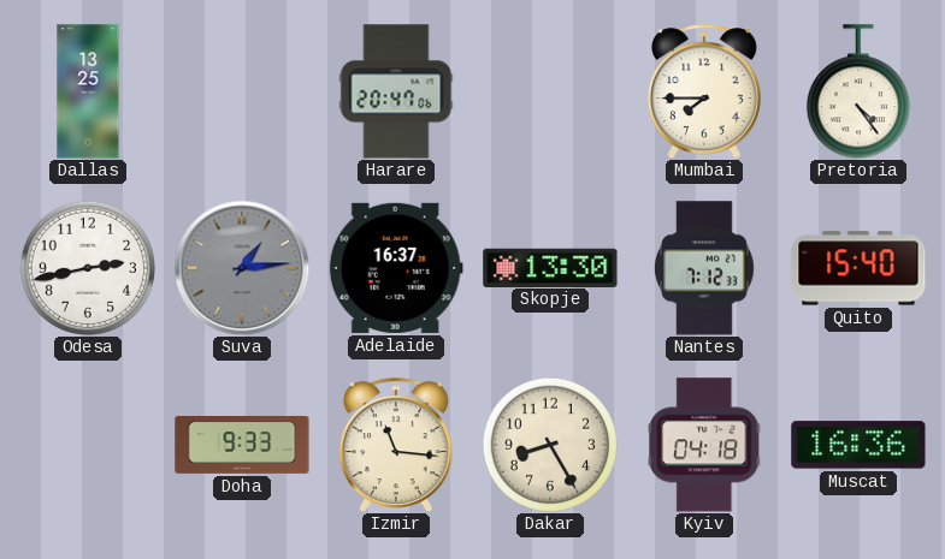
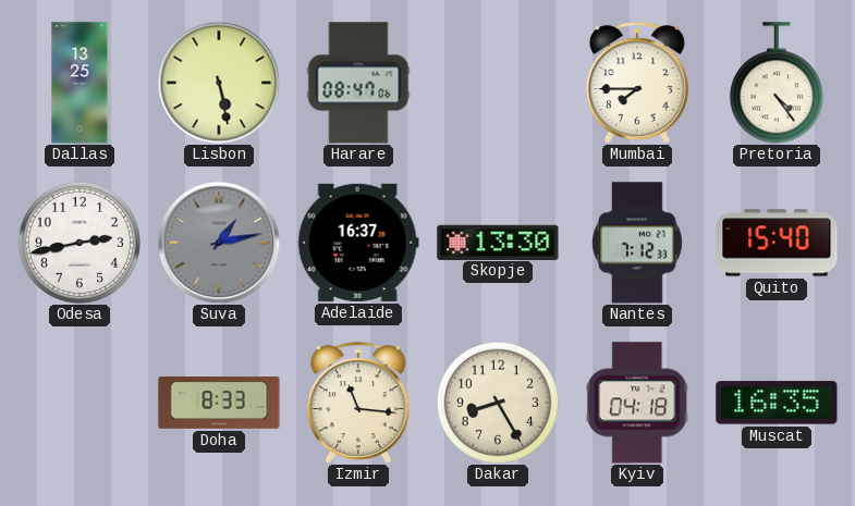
Lisbon: none -> 5:28 (219, 83)
Harare: 20:47 -> 08:47 (358, 83)
Suva: 1:14 -> 1:13 (219, 243)
Doha: 9:33 -> 8:33 (219, 404)
Muscat: 16:36 -> 16:35 (777, 403)
